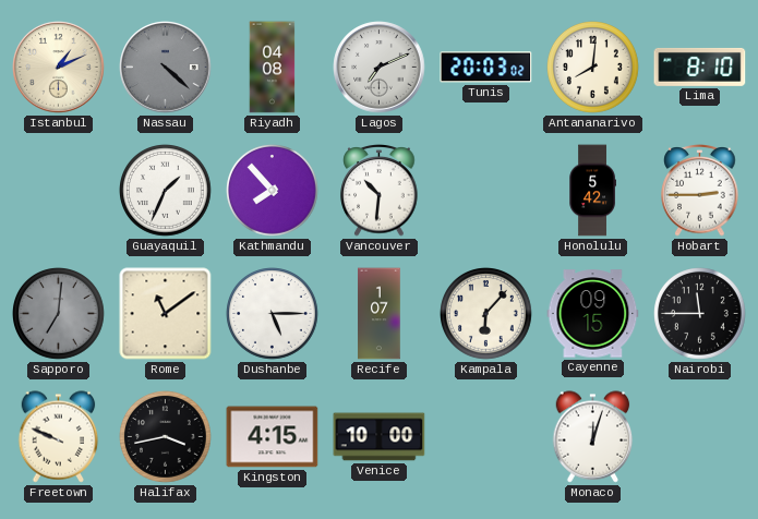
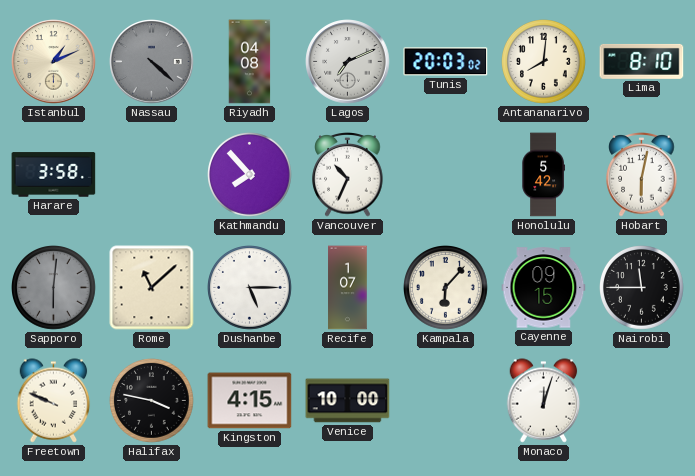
Harare: none -> 3:58 (54, 175)
Guayaquil: 1:34 -> none (166, 191)
Vancouver: 10:31 -> 10:34 (348, 175)
Hobart: 2:45 -> 6:02 (642, 175)
Sapporo: 7:01 -> 6:01 (54, 288)
Rome: 11:09 -> 11:08 (152, 288)
Halifax: 3:43 -> 3:47 (152, 401)
